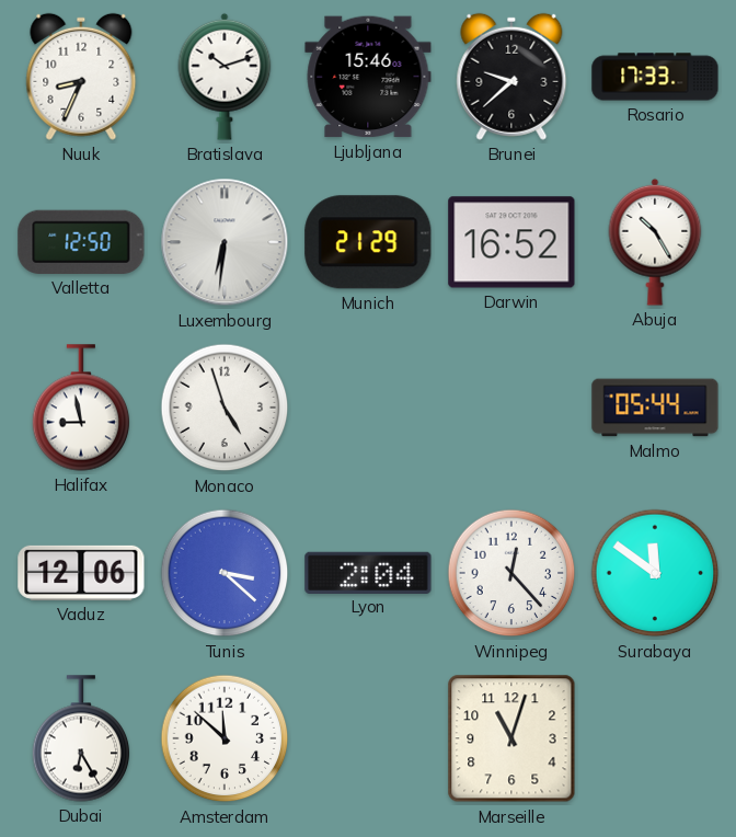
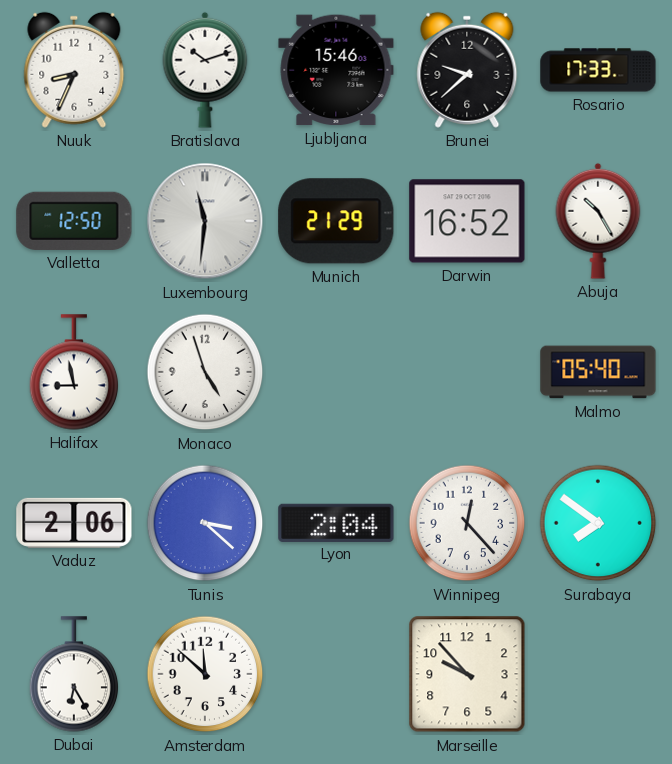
Luxembourg: 6:31 -> 11:31 (205, 221)
Malmo: 05:44 -> 05:40 (598, 372)
Vaduz: 12:06 -> 2:06 (74, 523)
Surabaya: 11:51 -> 7:51 (598, 523)
Marseille: 11:03 -> 9:53 (467, 674)
